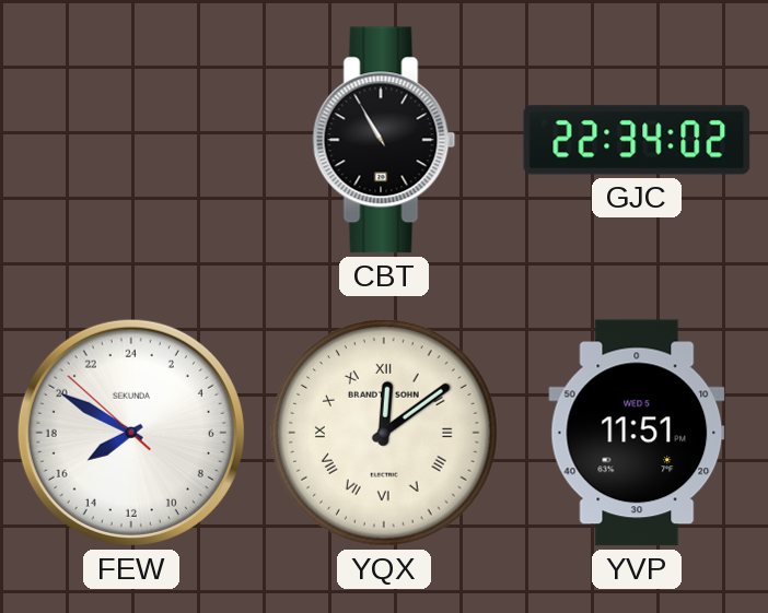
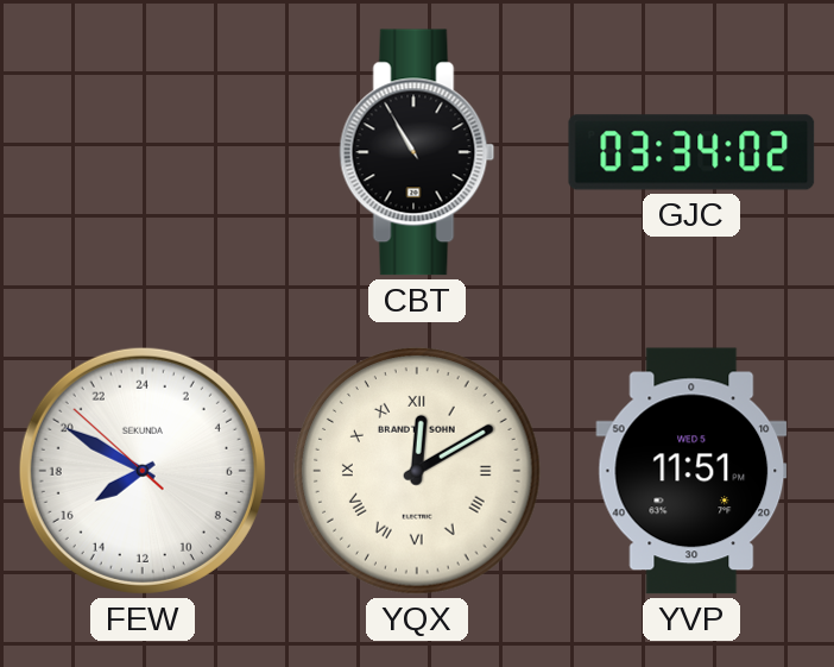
GJC: 22:34 -> 03:34 (691, 152)
YQX: 12:09 -> 12:10 (418, 472)
